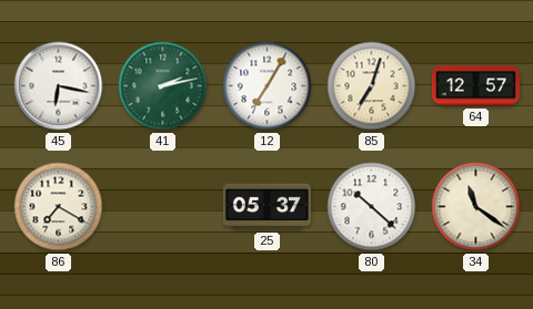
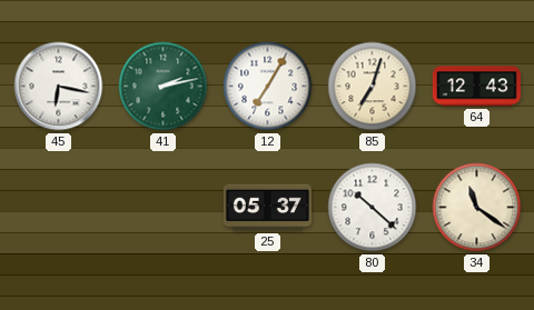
64: 12:57 -> 12:43 (476, 87)
86: 7:20 -> none (59, 207)
